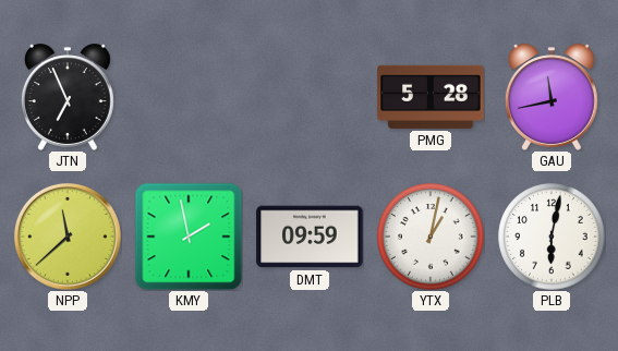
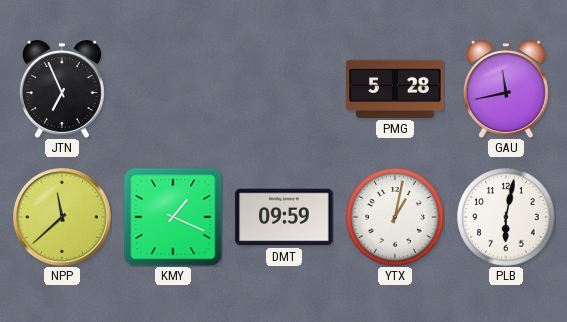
KMY: 1:58 -> 1:19 (173, 217)
